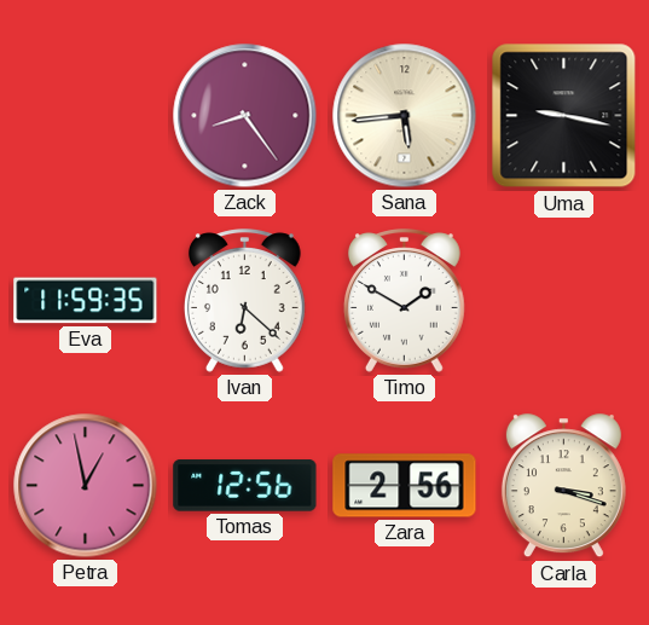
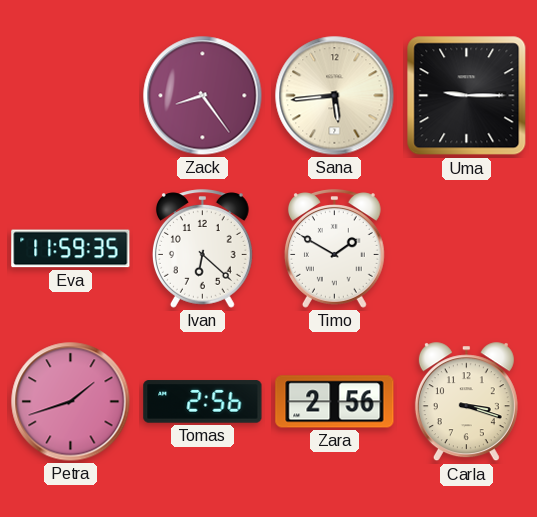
Uma: 9:17 -> 9:15 (467, 96)
Petra: 12:58 -> 1:42 (71, 402)
Tomas: 12:56 -> 2:56 (203, 402)
